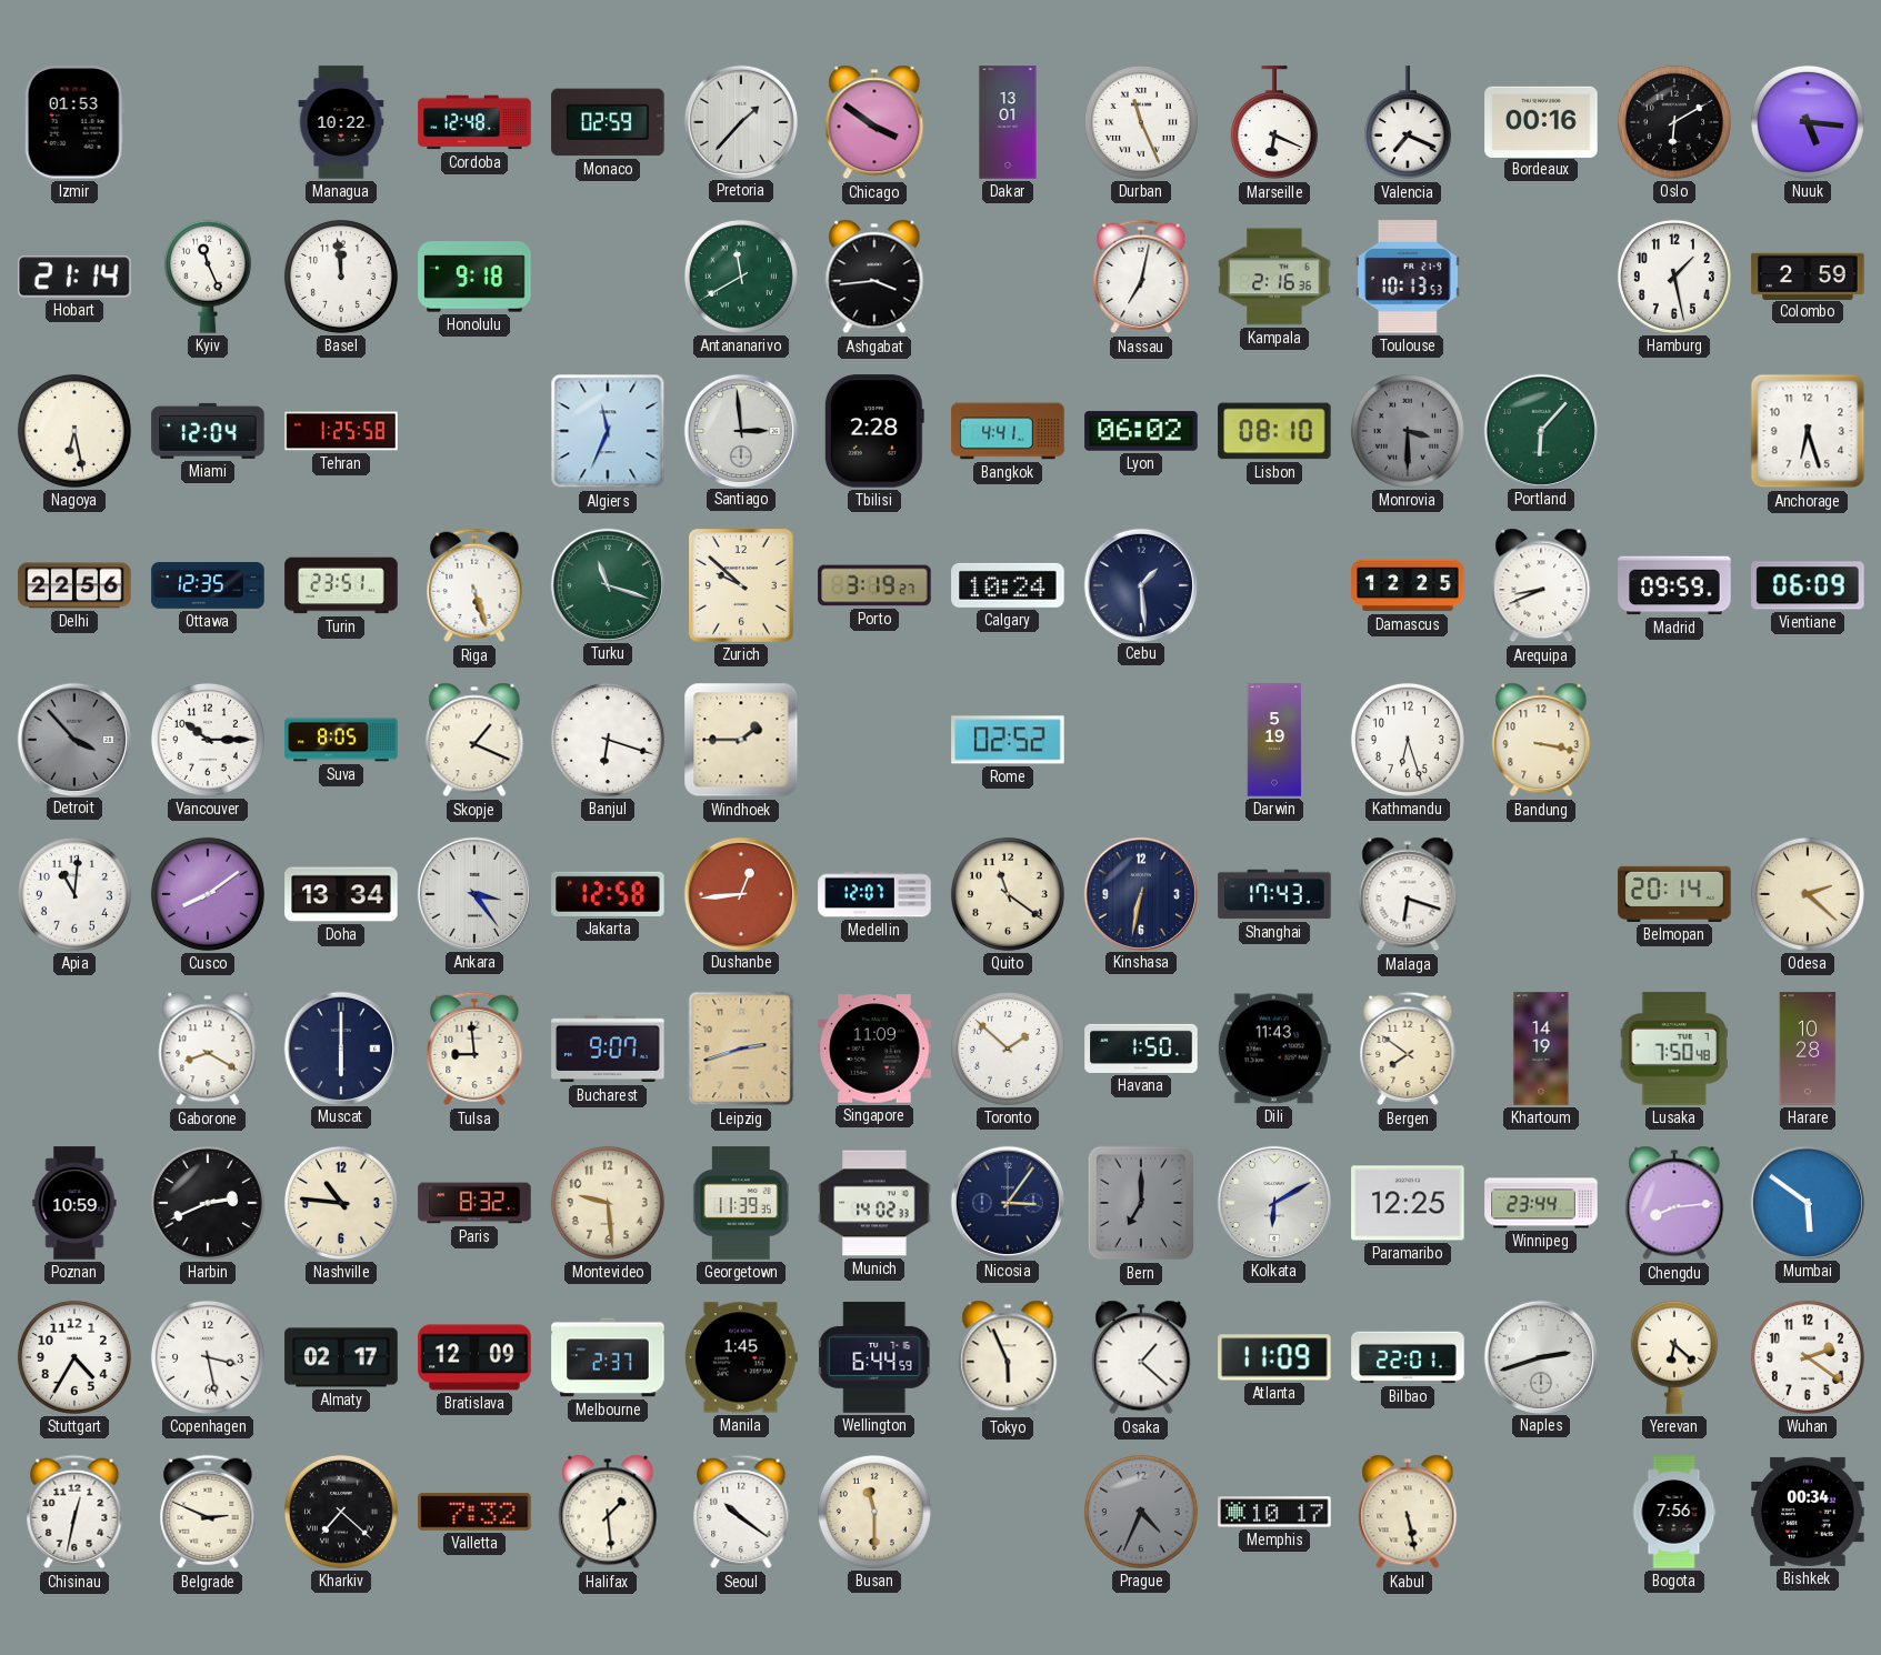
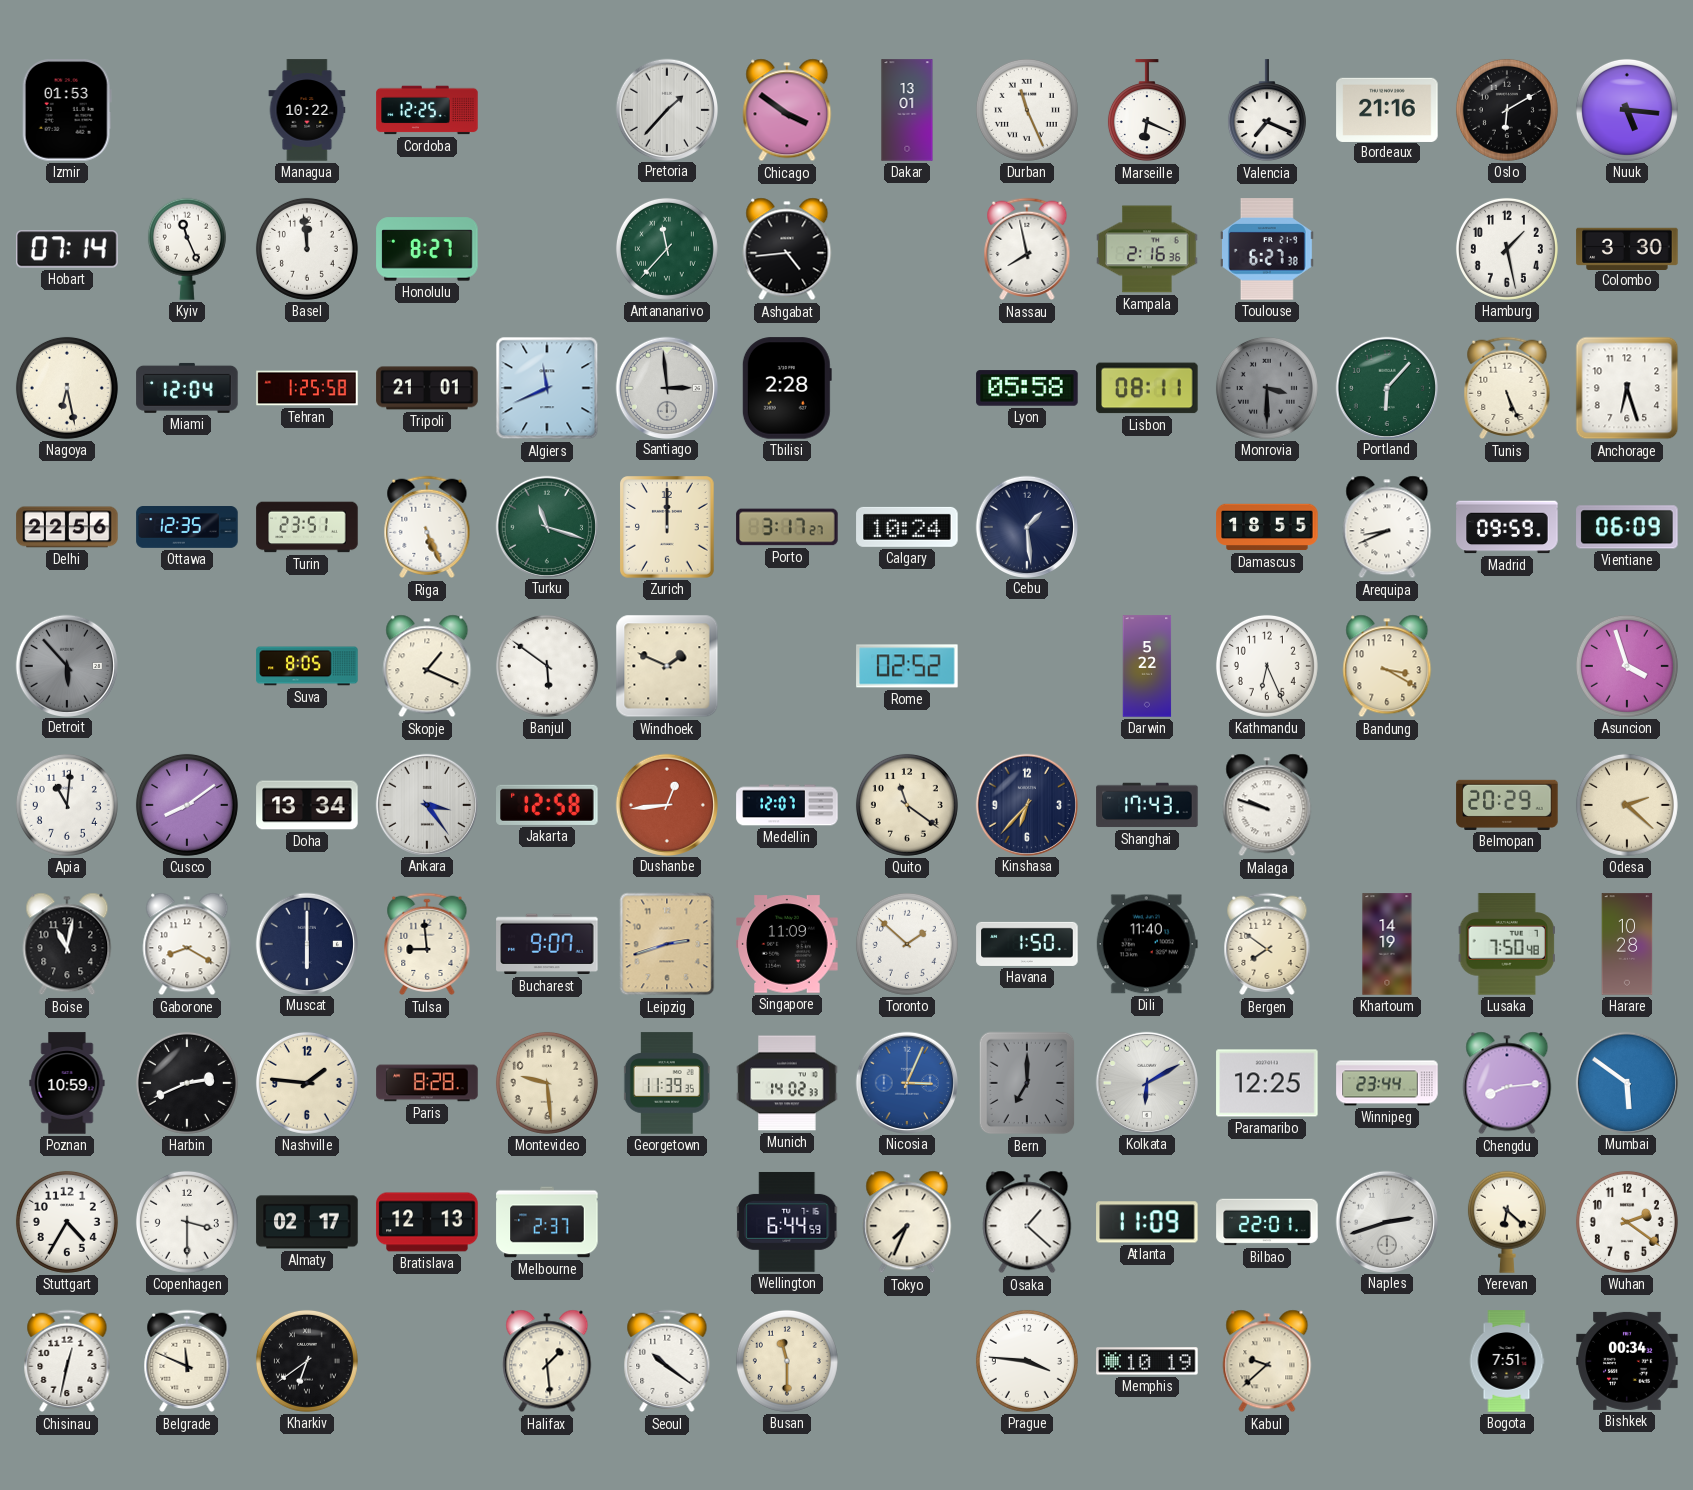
Cordoba: 12:48 -> 12:25 (427, 110)
Monaco: 02:59 -> none (608, 122)
Bordeaux: 00:16 -> 21:16 (1387, 109)
Hobart: 21:14 -> 07:14 (67, 249)
Honolulu: 9:18 -> 8:27 (427, 249)
Antananarivo: 11:40 -> 11:37 (667, 249)
Ashgabat: 3:44 -> 4:44 (787, 249)
Nassau: 7:02 -> 7:58 (1027, 249)
Toulouse: 10:13 -> 6:27 (1267, 249)
Colombo: 2:59 -> 3:30 (1627, 248)
Tripoli: none -> 21:01 (427, 388)
Algiers: 11:34 -> 11:41 (547, 388)
Bangkok: 4:41 -> none (1008, 431)
Lyon: 06:02 -> 05:58 (1027, 388)
Lisbon: 08:10 -> 08:11 (1147, 388)
Tunis: none -> 5:26 (1507, 388)
Riga: 5:27 -> 5:26 (427, 527)
Zurich: 9:52 -> 12:00 (668, 527)
Porto: 3:19 -> 3:17 (787, 527)
Damascus: 12:25 -> 18:55 (1267, 527)
Detroit: 3:53 -> 5:53 (66, 665)
Vancouver: 10:15 -> none (208, 740)
Banjul: 6:18 -> 5:51 (547, 666)
Windhoek: 1:45 -> 1:49 (667, 666)
Darwin: 5:19 -> 5:22 (1147, 666)
Kathmandu: 6:27 -> 6:26 (1267, 666)
Bandung: 3:17 -> 3:20 (1387, 666)
Asuncion: none -> 3:57 (1627, 666)
Kinshasa: 6:32 -> 6:37 (1026, 804)
Malaga: 6:18 -> 9:48 (1267, 805)
Belmopan: 20:14 -> 20:29 (1507, 805)
Boise: none -> 11:02 (67, 944)
Dili: 11:43 -> 11:40 (1147, 944)
Nashville: 10:46 -> 1:46 (307, 1083)
Paris: 8:32 -> 8:28 (427, 1083)
Nicosia: 3:06 -> 3:04 (906, 1082)
Nicosia dial: navy -> blue (906, 1082)
Copenhagen: 3:28 -> 3:30 (187, 1222)
Bratislava: 12:09 -> 12:13 (427, 1222)
Manila: 1:45 -> none (742, 1357)
Tokyo: 5:56 -> 7:34 (907, 1222)
Belgrade: 2:49 -> 11:49 (187, 1361)
Kharkiv: 7:22 -> 6:39 (307, 1361)
Valletta: 7:32 -> none (474, 1512)
Prague: 4:34 -> 3:46 (1027, 1361)
Prague dial: grey -> white (1027, 1361)
Memphis: 10:17 -> 10:19 (1147, 1361)
Kabul: 5:28 -> 9:38 (1267, 1361)
Bogota: 7:56 -> 7:51 (1507, 1361)
